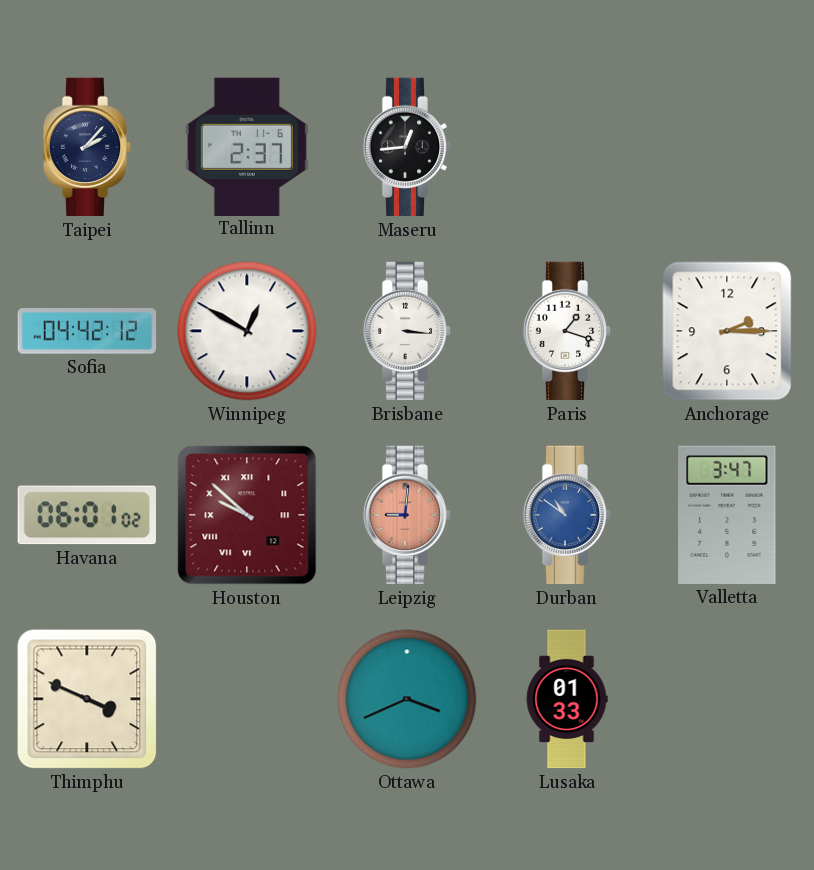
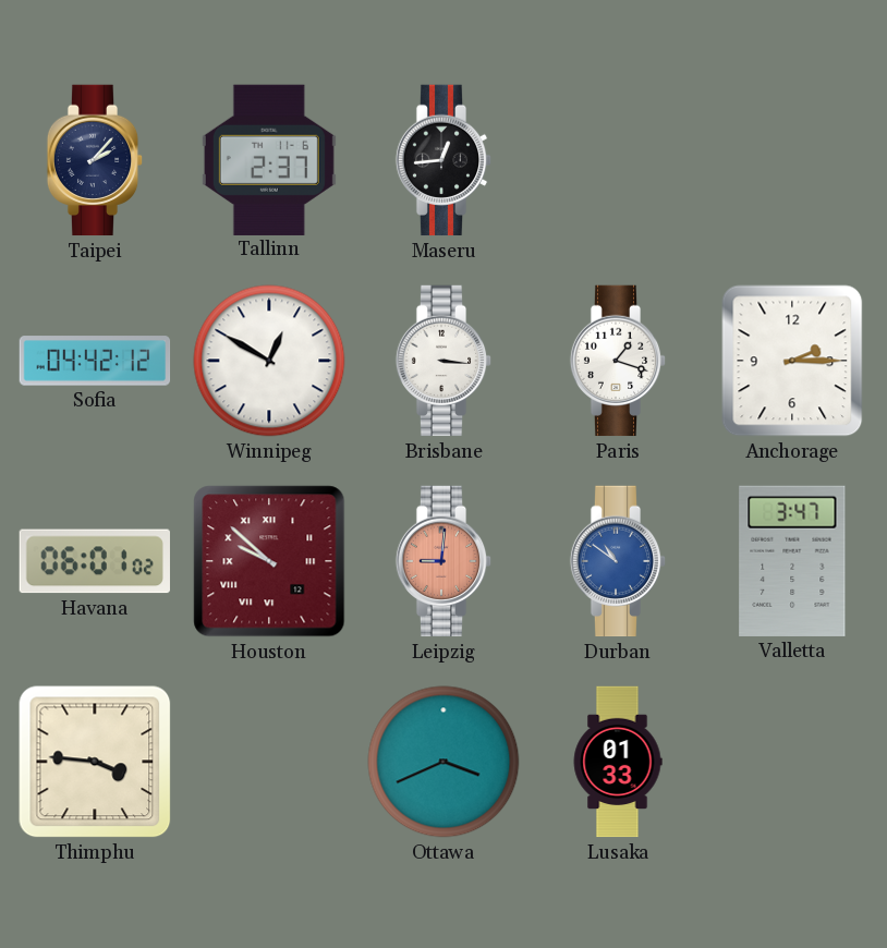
Thimphu: 3:49 -> 3:46 (95, 762)
